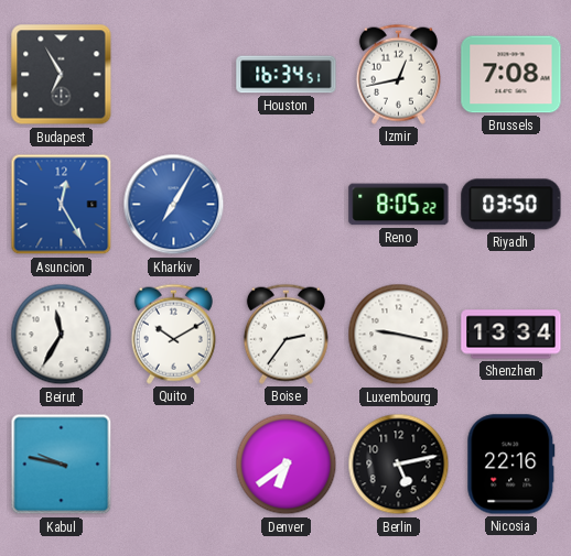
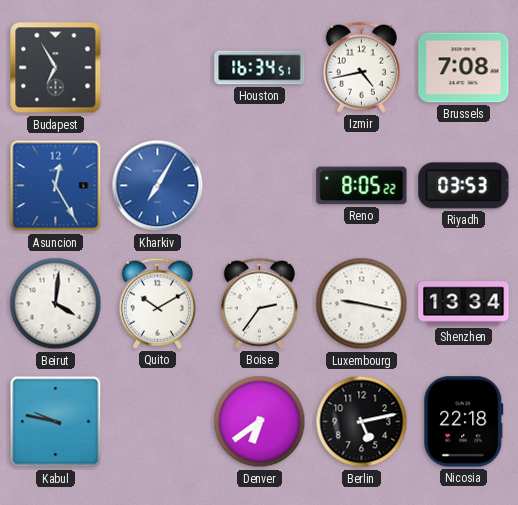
Izmir: 12:43 -> 4:43 (361, 67)
Riyadh: 03:50 -> 03:53 (464, 186)
Beirut: 11:35 -> 4:01 (56, 304)
Nicosia: 22:16 -> 22:18 (464, 422)
